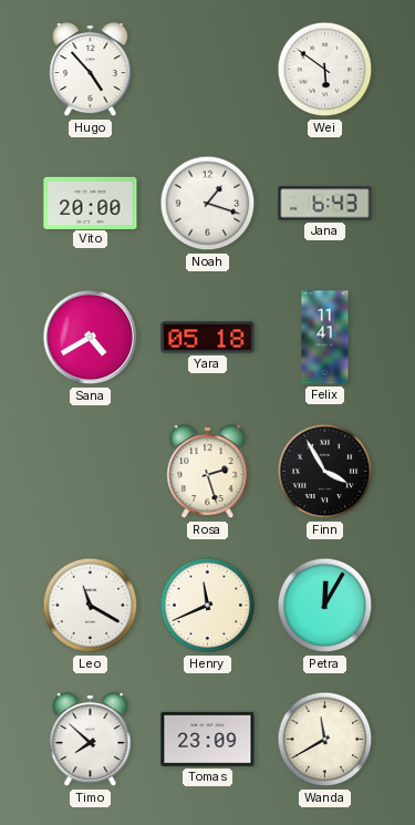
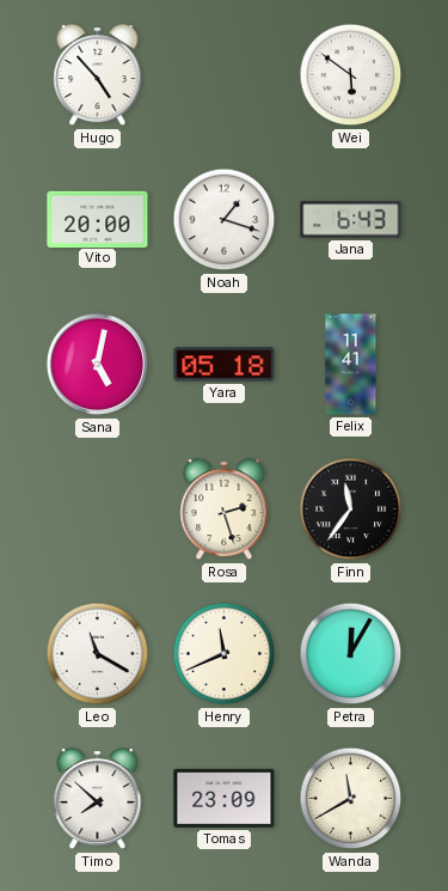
Sana: 4:40 -> 5:02 (98, 365)
Finn: 3:55 -> 11:36 (351, 509)
